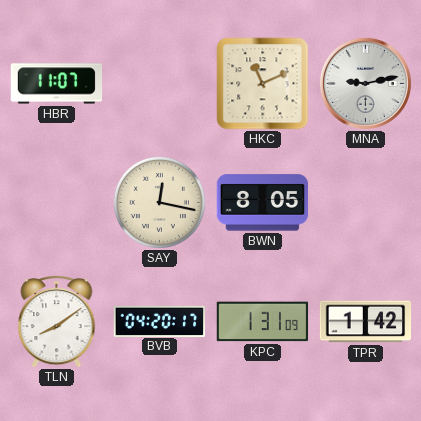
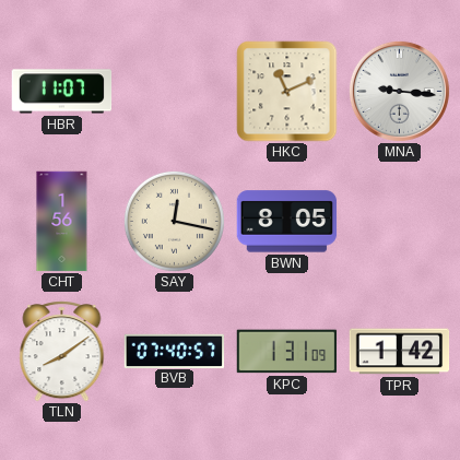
MNA: 9:13 -> 9:16 (399, 91)
CHT: none -> 1:56 (62, 222)
BVB: 04:20 -> 07:40 (175, 351)
